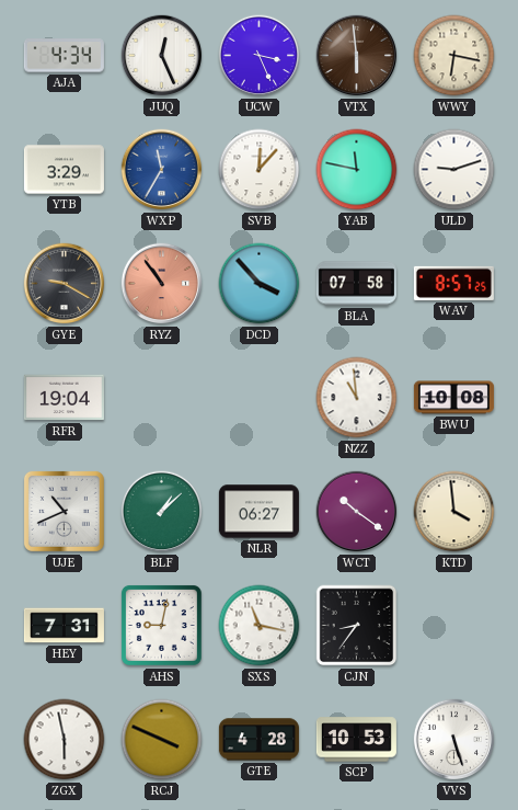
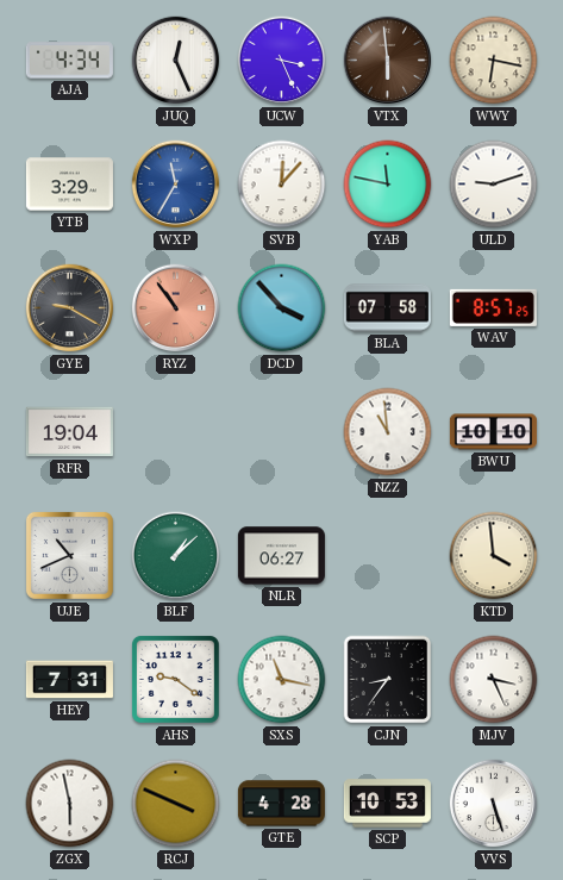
BWU: 10:08 -> 10:10 (493, 432)
WCT: 10:21 -> none (357, 512)
AHS: 9:02 -> 9:21 (175, 679)
MJV: none -> 3:26 (494, 680)
